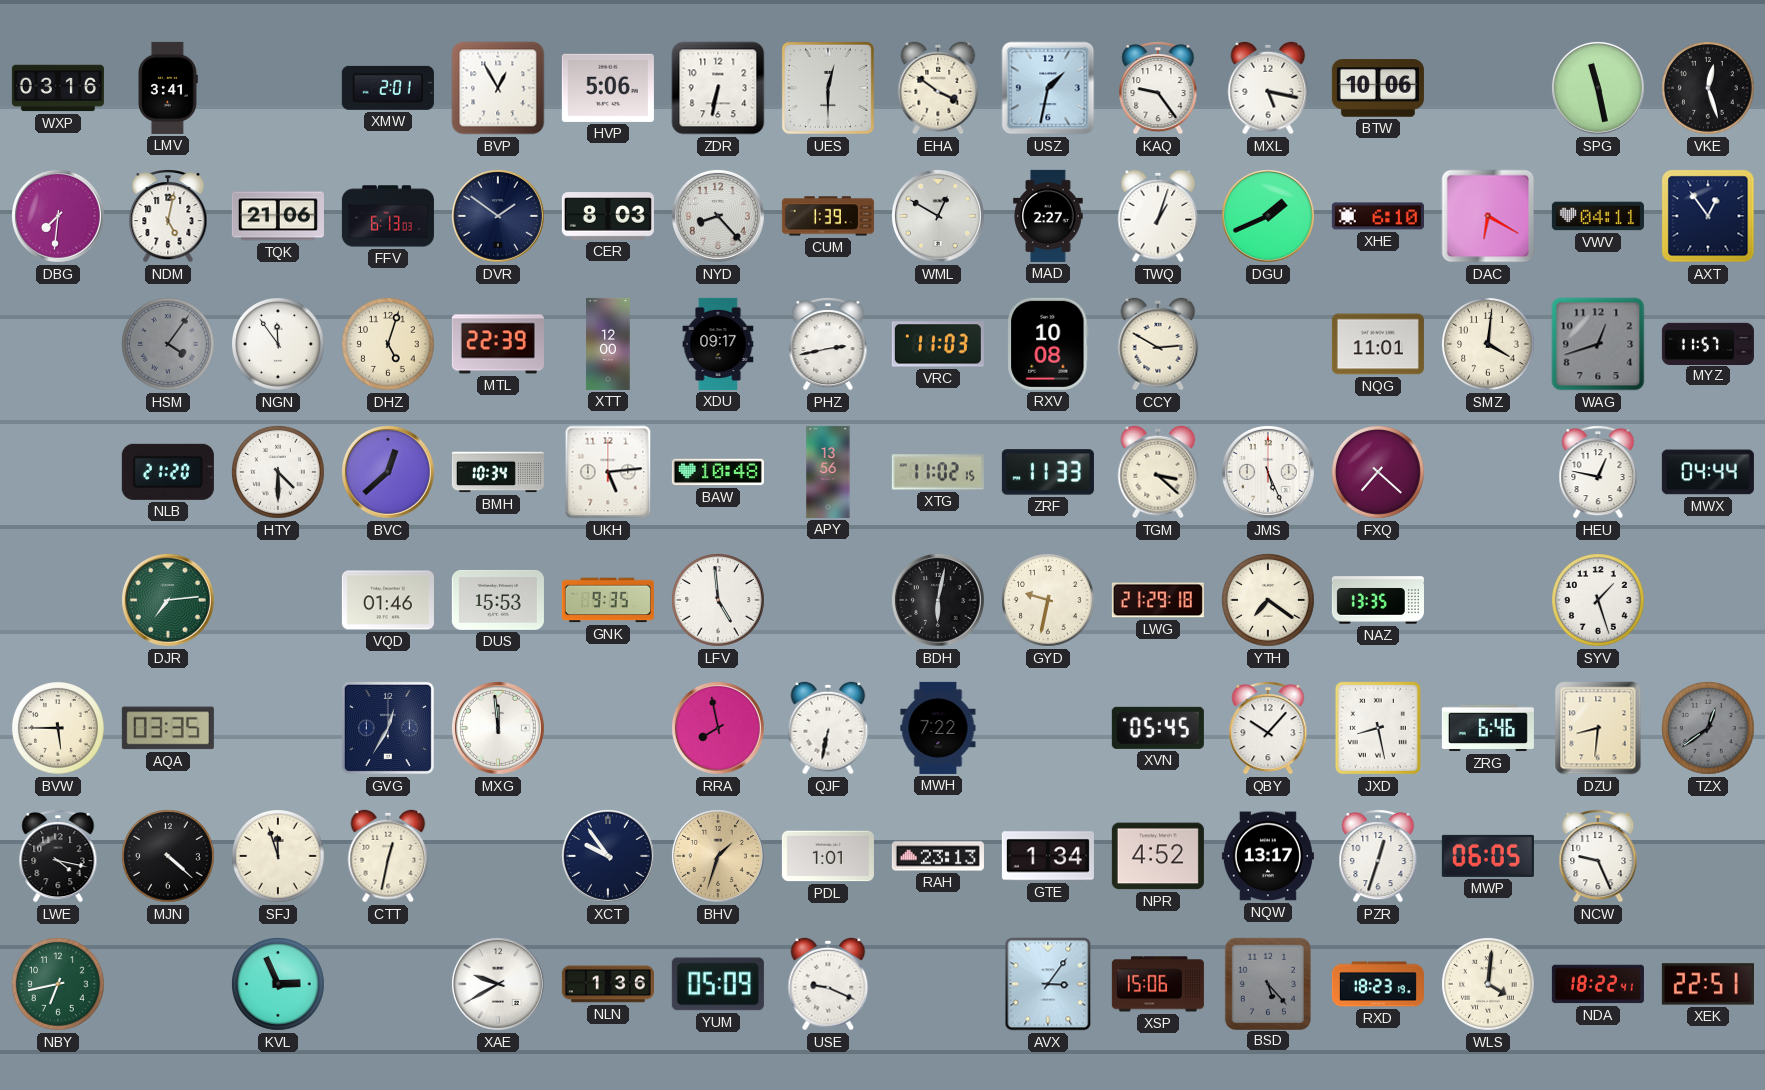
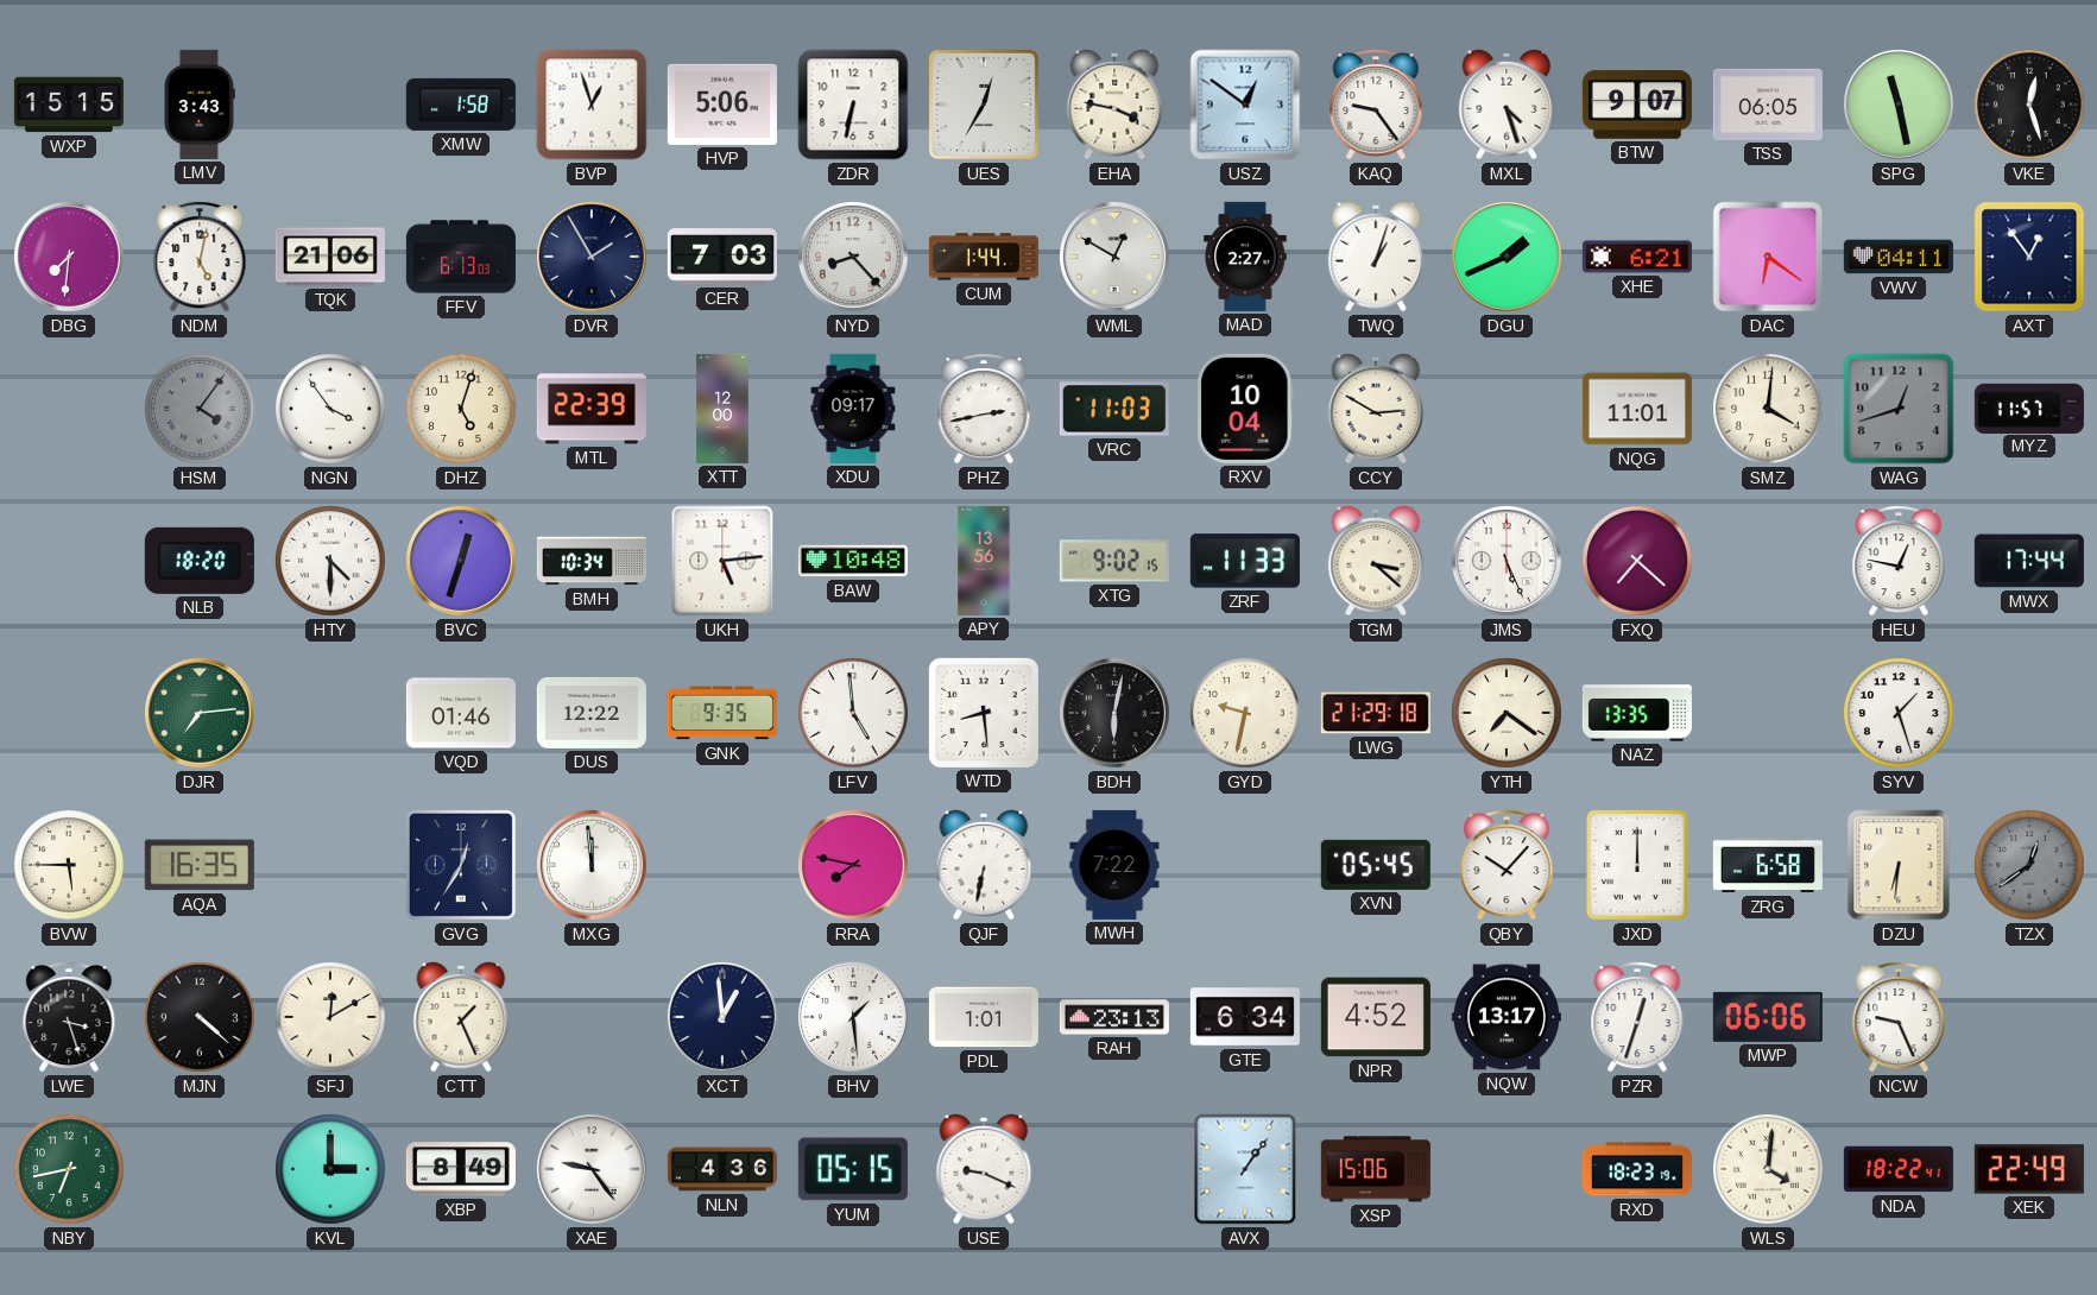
WXP: 03:16 -> 15:15 (69, 105)
LMV: 3:41 -> 3:43 (200, 105)
XMW: 2:01 -> 1:58 (461, 105)
BVP: 12:55 -> 12:57 (592, 105)
UES: 12:30 -> 12:35 (984, 105)
EHA: 3:51 -> 3:47 (1114, 105)
USZ: 1:32 -> 12:51 (1245, 105)
MXL: 5:17 -> 4:27 (1507, 105)
BTW: 10:06 -> 9:07 (1637, 105)
TSS: none -> 06:05 (1768, 105)
DVR: 1:51 -> 1:55 (592, 257)
CER: 8:03 -> 7:03 (722, 257)
CUM: 1:39 -> 1:44 (984, 257)
XHE: 6:10 -> 6:21 (1637, 257)
DAC: 6:20 -> 6:21 (1768, 257)
NGN: 11:54 -> 3:54 (331, 410)
RXV: 10:08 -> 10:04 (1245, 409)
NLB: 21:20 -> 18:20 (200, 561)
BVC: 12:38 -> 12:33 (461, 561)
XTG: 11:02 -> 9:02 (1114, 561)
MWX: 04:44 -> 17:44 (2029, 561)
DUS: 15:53 -> 12:22 (592, 713)
WTD: none -> 8:29 (984, 713)
AQA: 03:35 -> 16:35 (200, 865)
RRA: 7:58 -> 7:47 (853, 865)
JXD: 8:28 -> 12:00 (1637, 865)
ZRG: 6:46 -> 6:58 (1768, 865)
DZU: 8:31 -> 6:31 (1899, 865)
LWE: 4:17 -> 3:27 (69, 1018)
SFJ: 11:57 -> 12:10 (331, 1018)
CTT: 12:32 -> 1:26 (461, 1017)
XCT: 9:54 -> 12:59 (722, 1017)
BHV: 1:33 -> 1:29 (853, 1017)
BHV dial: champagne -> white (853, 1017)
GTE: 1:34 -> 6:34 (1245, 1017)
MWP: 06:05 -> 06:06 (1768, 1017)
KVL: 2:56 -> 3:00 (331, 1170)
XBP: none -> 8:49 (461, 1169)
XAE: 9:40 -> 9:24 (592, 1169)
NLN: 1:36 -> 4:36 (722, 1169)
YUM: 05:09 -> 05:15 (853, 1169)
AVX: 3:06 -> 1:06 (1245, 1169)
BSD: 5:23 -> none (1268, 983)
XEK: 22:51 -> 22:49 (2029, 1169)
